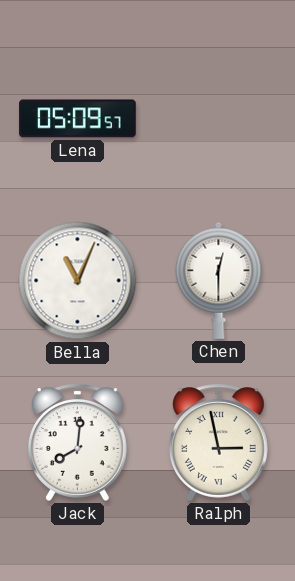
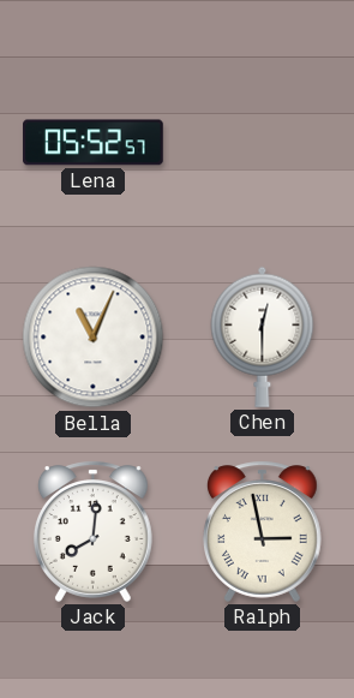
Lena: 05:09 -> 05:52 (94, 143)
